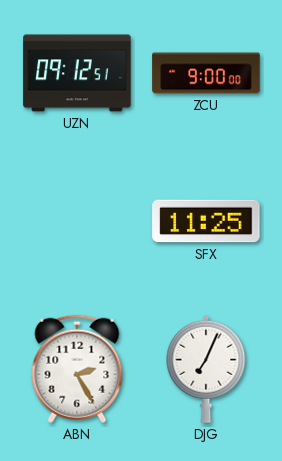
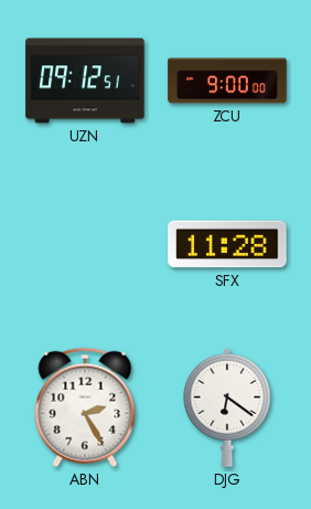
SFX: 11:25 -> 11:28 (227, 244)
DJG: 7:04 -> 6:21 (227, 407)
